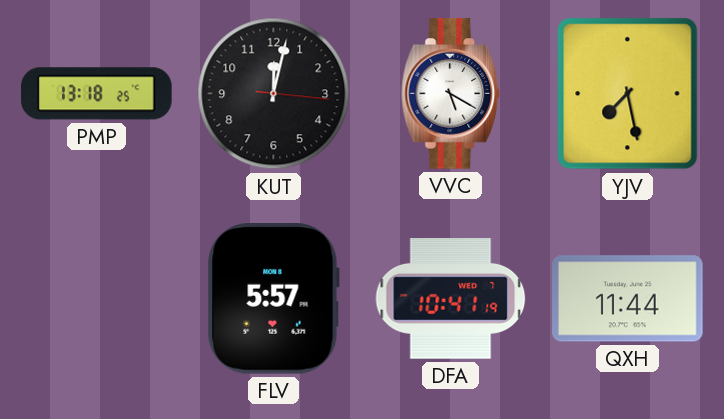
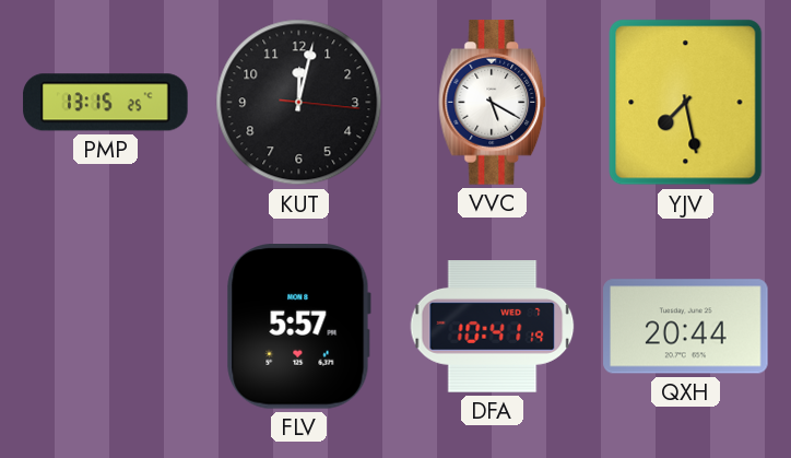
PMP: 13:18 -> 13:15 (106, 103)
QXH: 11:44 -> 20:44 (686, 327)
